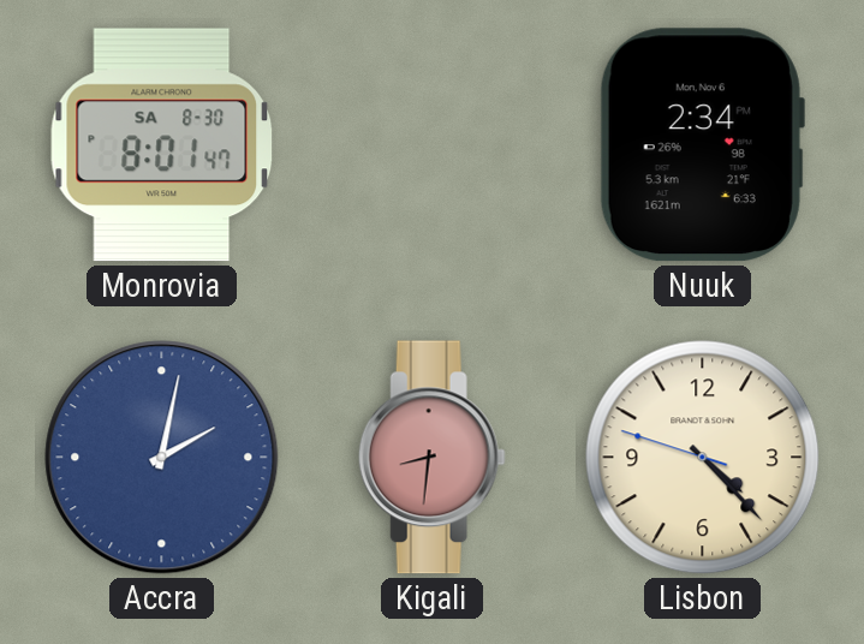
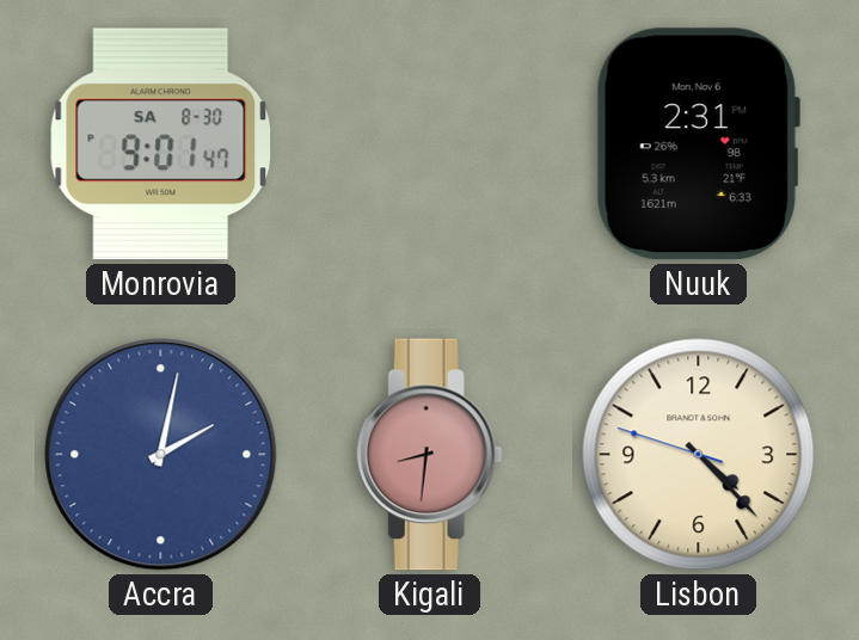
Monrovia: 8:01 -> 9:01 (160, 144)
Nuuk: 2:34 -> 2:31 (698, 144)
